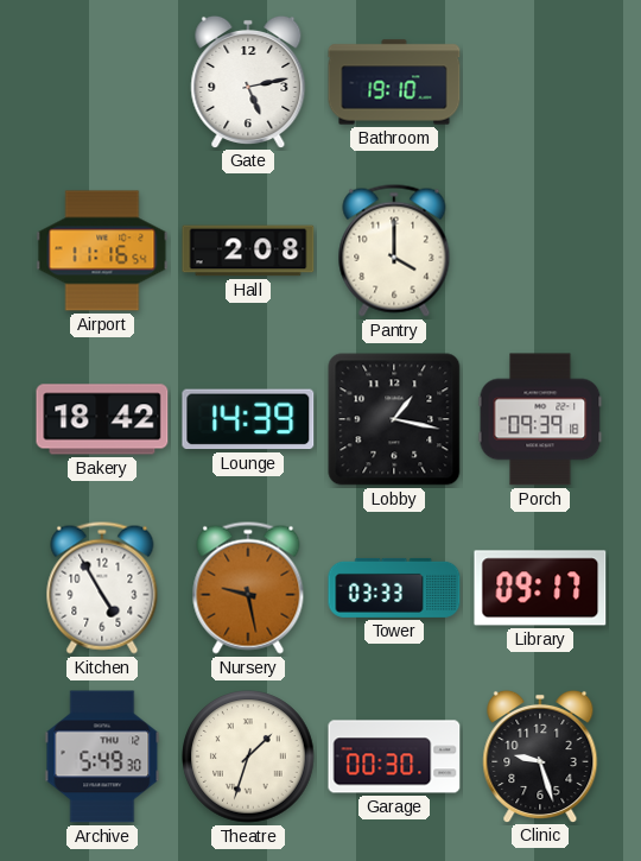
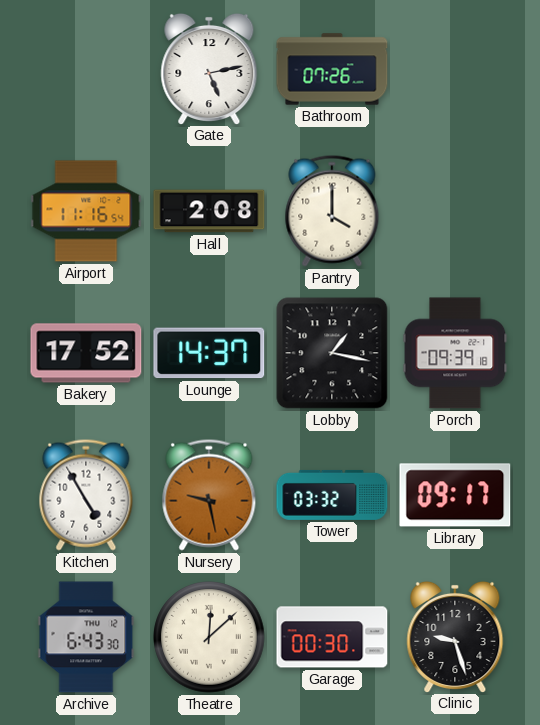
Bathroom: 19:10 -> 07:26 (332, 69)
Bakery: 18:42 -> 17:52 (86, 353)
Lounge: 14:39 -> 14:37 (209, 353)
Tower: 03:33 -> 03:32 (332, 495)
Archive: 5:49 -> 6:43 (86, 637)
Theatre: 1:33 -> 12:08 (209, 637)
